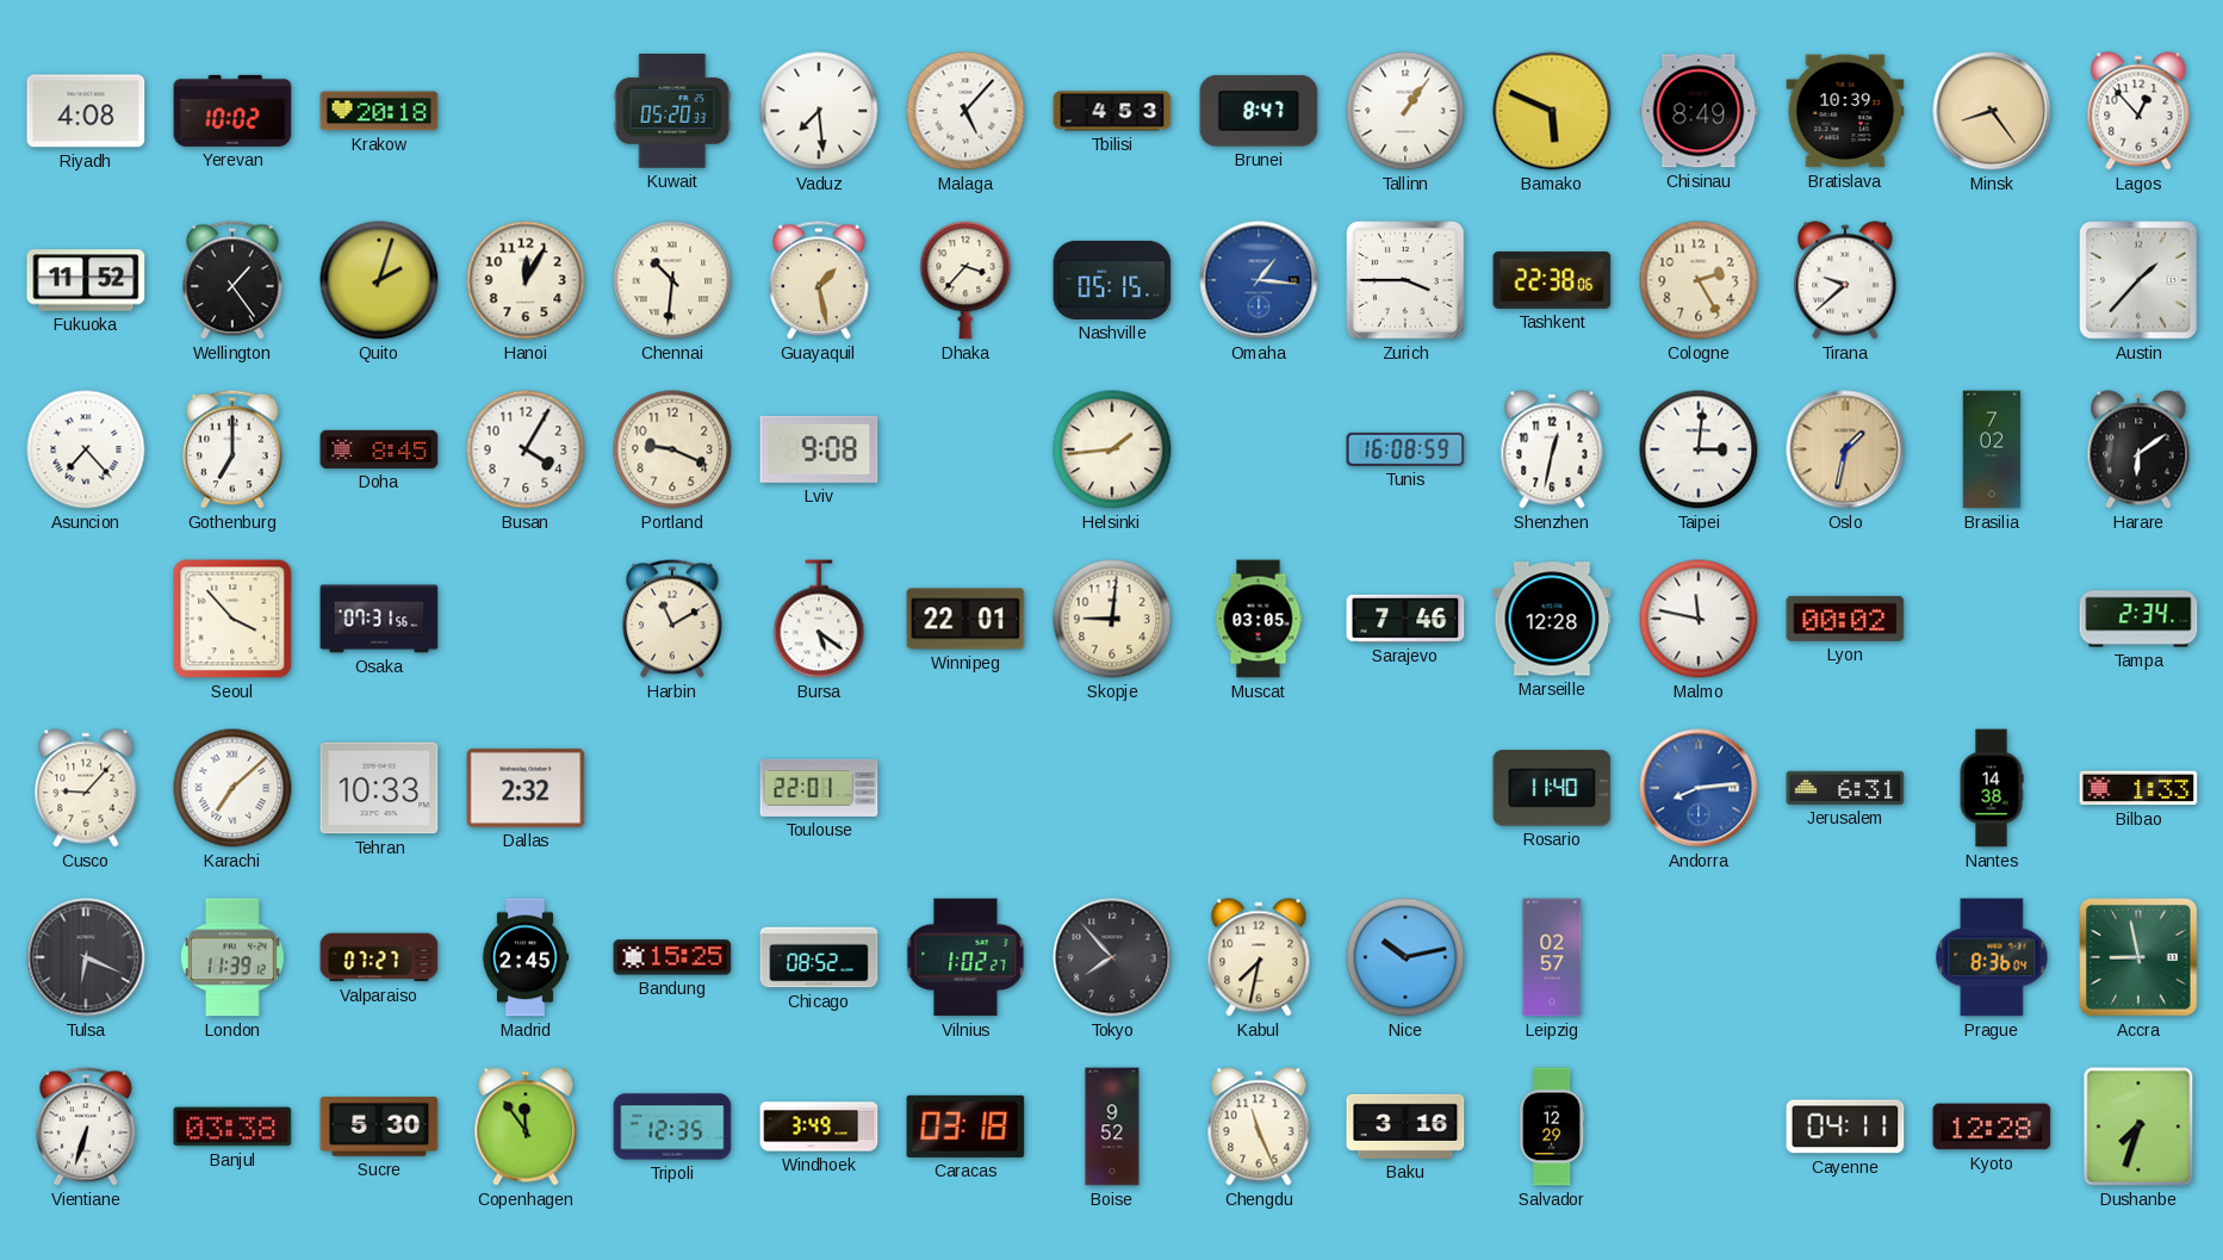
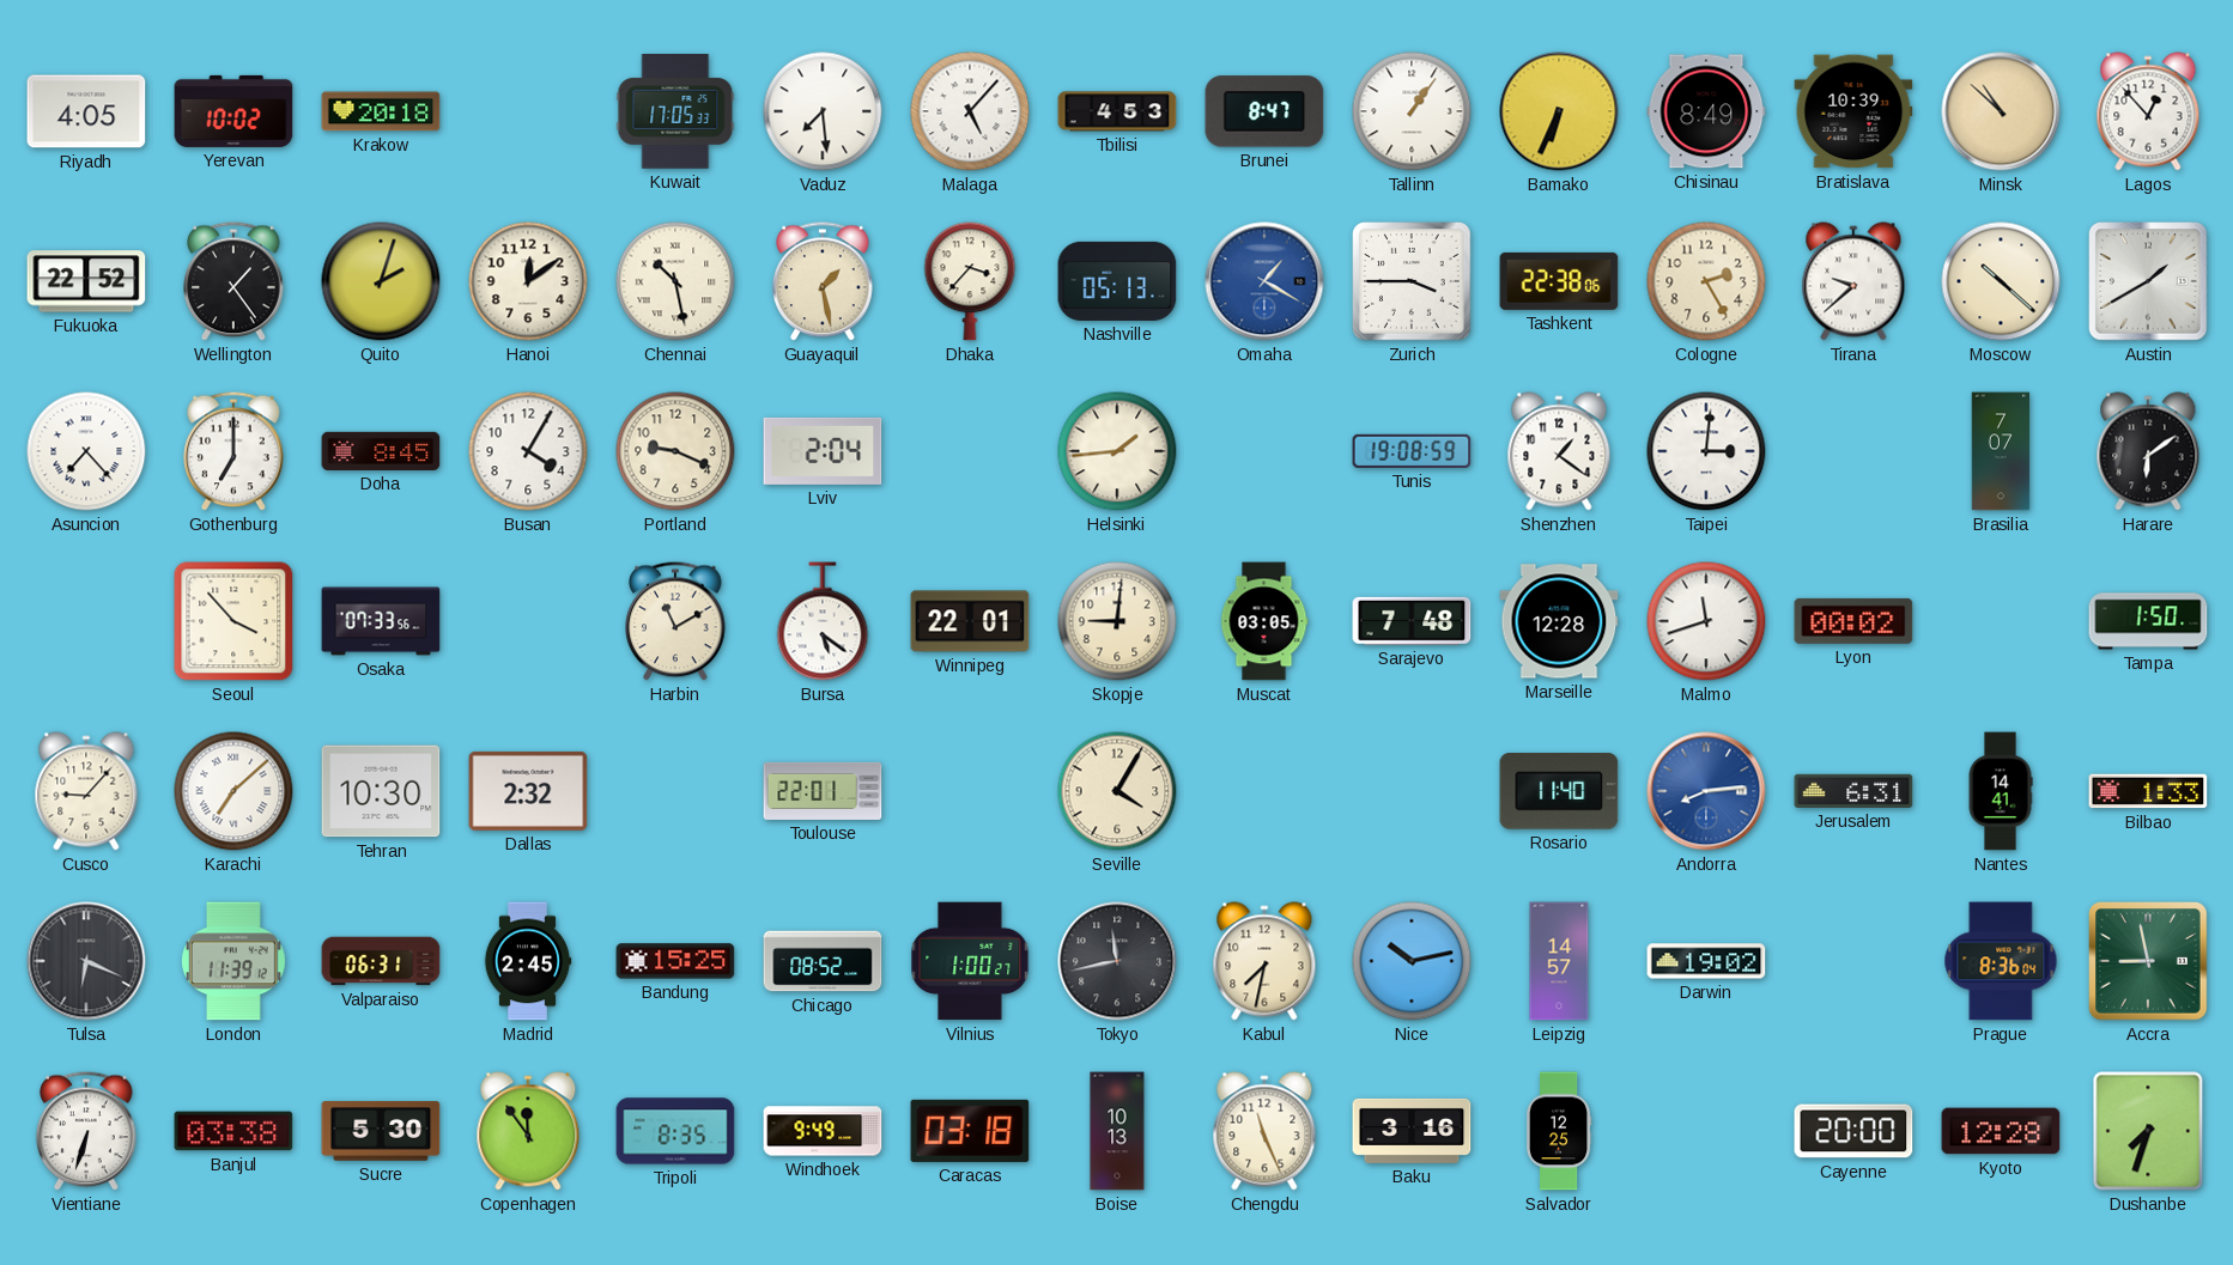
Riyadh: 4:08 -> 4:05 (86, 111)
Kuwait: 05:20 -> 17:05 (675, 111)
Bamako: 5:49 -> 6:34 (1559, 111)
Minsk: 8:24 -> 10:52 (2001, 111)
Fukuoka: 11:52 -> 22:52 (86, 281)
Hanoi: 12:05 -> 12:09 (528, 281)
Chennai: 10:31 -> 10:28 (675, 281)
Nashville: 05:15 -> 05:13 (1117, 281)
Omaha: 1:16 -> 1:20 (1264, 281)
Moscow: none -> 10:22 (2001, 281)
Austin: 1:37 -> 1:40 (2148, 281)
Lviv: 9:08 -> 2:04 (823, 451)
Tunis: 16:08 -> 19:08 (1412, 451)
Shenzhen: 12:32 -> 1:21 (1559, 451)
Oslo: 1:32 -> none (1845, 449)
Brasilia: 7:02 -> 7:07 (2001, 451)
Osaka: 07:31 -> 07:33 (381, 621)
Sarajevo: 7:46 -> 7:48 (1412, 621)
Malmo: 11:47 -> 11:42 (1706, 621)
Tampa: 2:34 -> 1:50 (2148, 621)
Tehran: 10:33 -> 10:30 (381, 791)
Seville: none -> 4:05 (1117, 791)
Nantes: 14:38 -> 14:41 (2001, 791)
Valparaiso: 07:27 -> 06:31 (381, 961)
Vilnius: 1:02 -> 1:00 (970, 961)
Tokyo: 7:53 -> 11:43 (1117, 961)
Leipzig: 02:57 -> 14:57 (1559, 961)
Darwin: none -> 19:02 (1706, 961)
Tripoli: 12:35 -> 8:35 (675, 1131)
Windhoek: 3:49 -> 9:49 (823, 1131)
Boise: 9:52 -> 10:13 (1117, 1131)
Salvador: 12:29 -> 12:25 (1560, 1131)
Cayenne: 04:11 -> 20:00 (1853, 1131)
